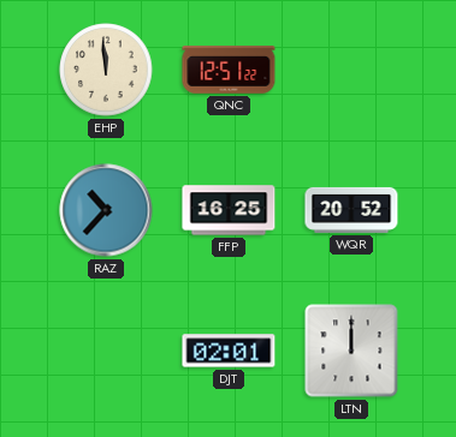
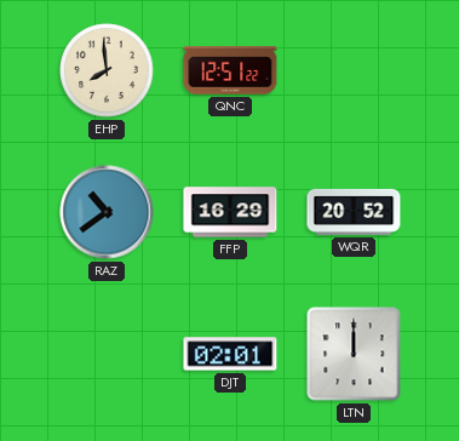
EHP: 11:59 -> 7:59 (107, 70)
RAZ: 10:37 -> 10:39 (107, 212)
FFP: 16:25 -> 16:29 (230, 212)
